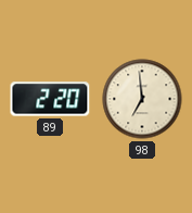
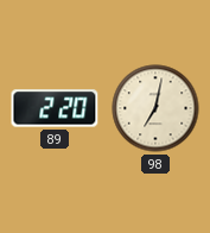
98: 6:59 -> 7:02 (155, 108)
